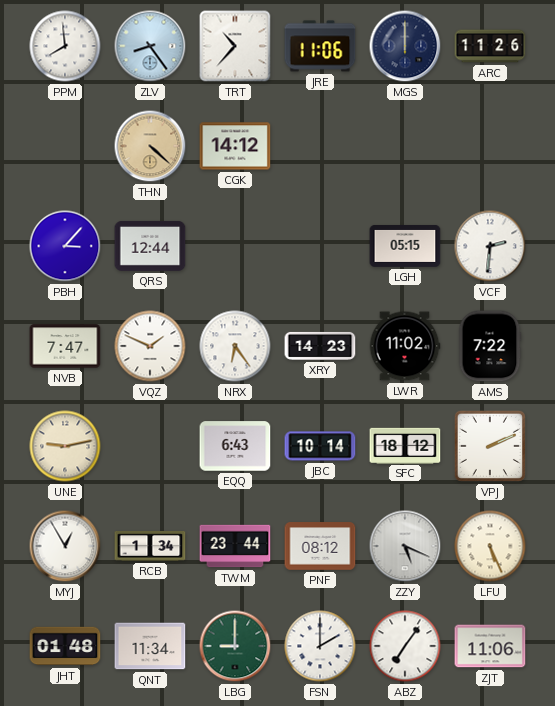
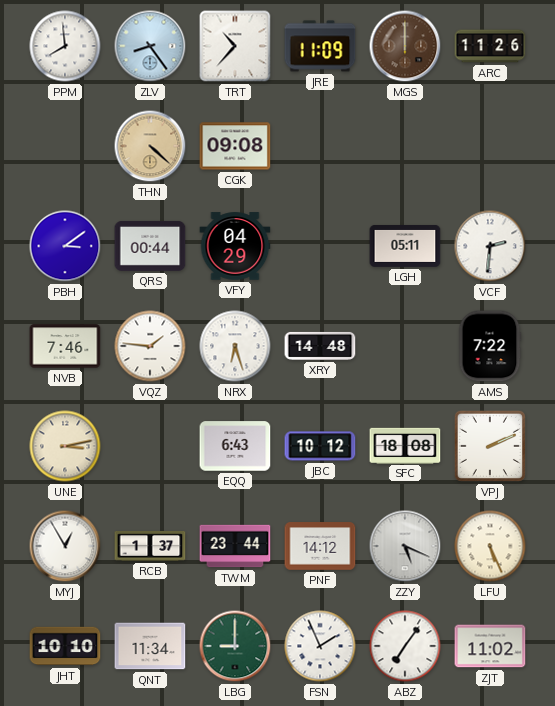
JRE: 11:06 -> 11:09 (320, 46)
MGS dial: navy -> brown (405, 46)
CGK: 14:12 -> 09:08 (235, 146)
PBH: 3:07 -> 3:09 (65, 246)
QRS: 12:44 -> 00:44 (150, 246)
VFY: none -> 04:29 (235, 246)
LGH: 05:15 -> 05:11 (405, 246)
NVB: 7:47 -> 7:46 (65, 346)
VQZ: 1:49 -> 1:46 (150, 346)
NRX: 6:24 -> 6:27 (235, 346)
XRY: 14:23 -> 14:48 (320, 346)
LWR: 11:02 -> none (405, 346)
UNE: 9:13 -> 3:13 (65, 446)
JBC: 10:14 -> 10:12 (320, 446)
SFC: 18:12 -> 18:08 (405, 445)
RCB: 1:34 -> 1:37 (150, 547)
PNF: 08:12 -> 14:12 (320, 546)
JHT: 01:48 -> 10:10 (65, 646)
FSN: 2:00 -> 1:56 (320, 646)
ZJT: 11:06 -> 11:02 (490, 646)
